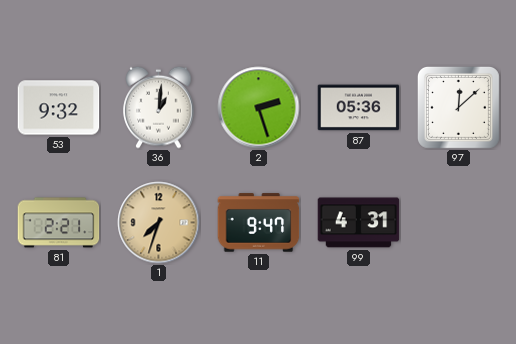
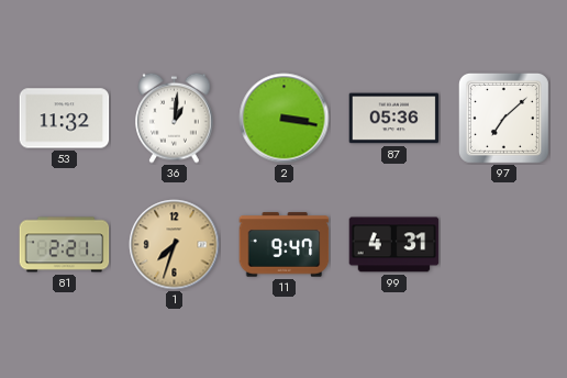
53: 9:32 -> 11:32 (65, 119)
2: 2:27 -> 3:17 (285, 119)
97: 12:08 -> 7:08 (503, 118)
